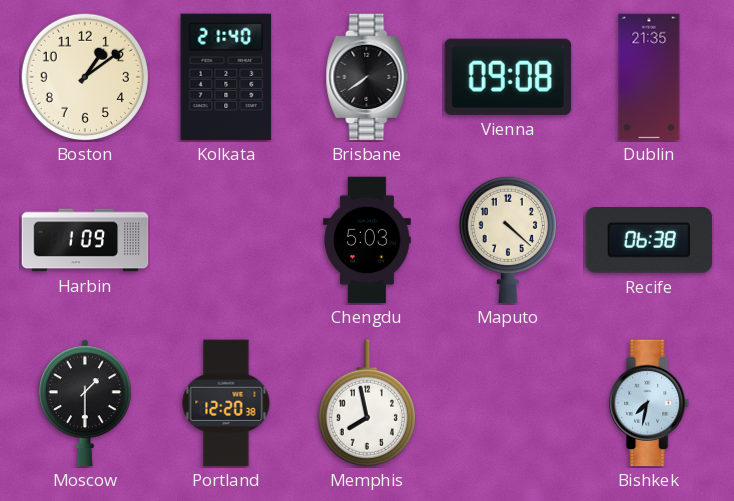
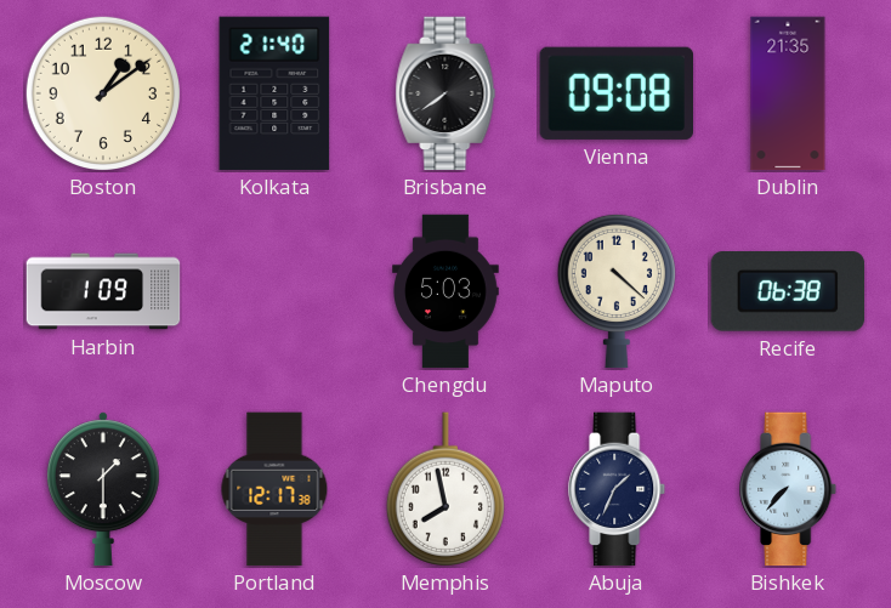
Portland: 12:20 -> 12:17 (274, 489)
Abuja: none -> 1:34 (618, 489)
Bishkek: 7:32 -> 7:37 (789, 489)
